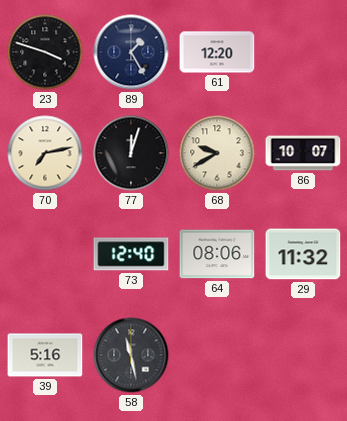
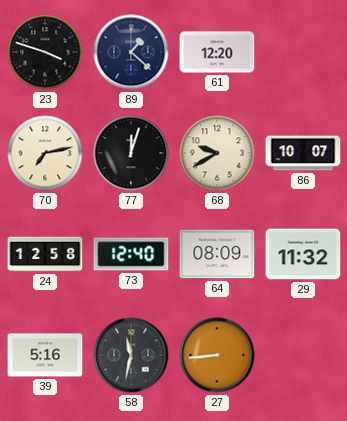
89: 1:25 -> 1:22 (131, 52)
24: none -> 12:58 (45, 254)
64: 08:06 -> 08:09 (217, 254)
58: 11:28 -> 11:32 (131, 355)
27: none -> 8:44 (217, 355)
